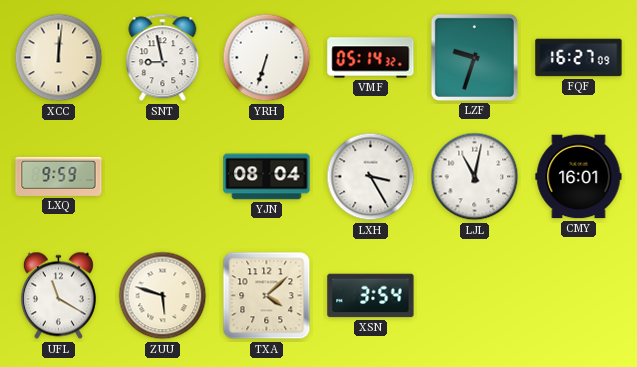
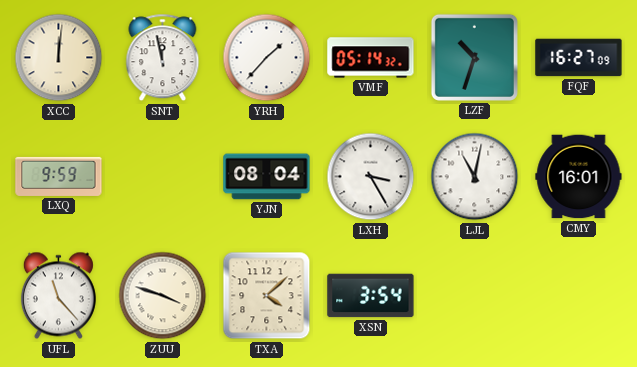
SNT: 8:58 -> 11:58 (163, 58)
YRH: 6:33 -> 1:37 (267, 58)
LZF: 9:33 -> 10:33 (474, 57)
UFL: 11:20 -> 11:23 (58, 296)
ZUU: 5:48 -> 3:48 (163, 296)
